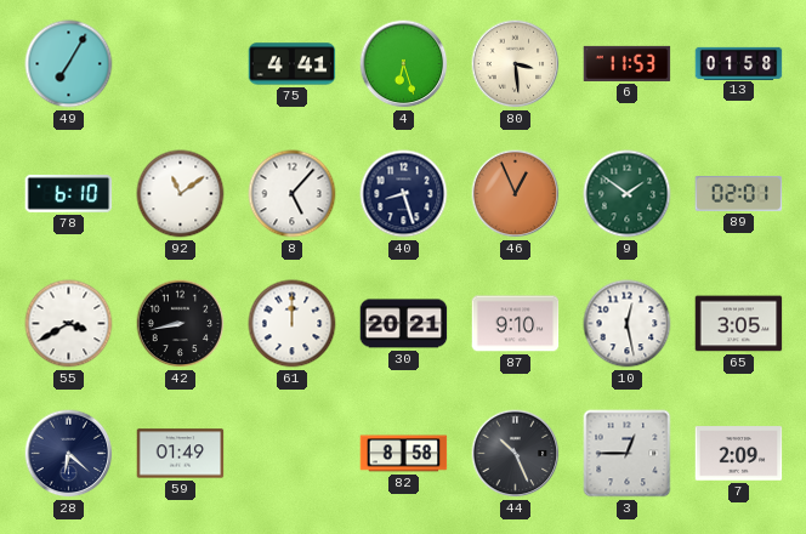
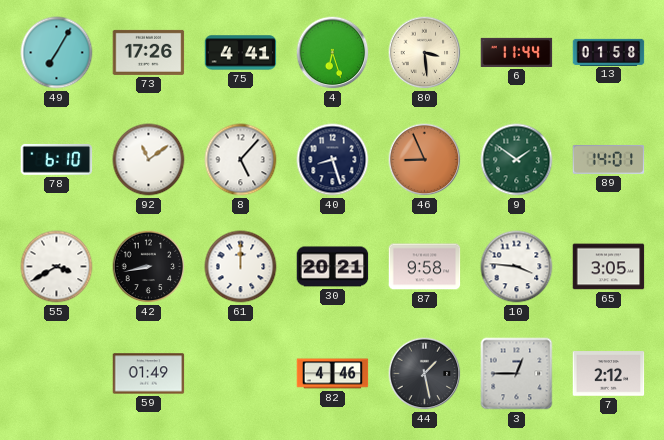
73: none -> 17:26 (149, 52)
6: 11:53 -> 11:44 (517, 52)
46: 12:56 -> 8:56 (425, 160)
89: 02:01 -> 14:01 (609, 159)
87: 9:10 -> 9:58 (425, 267)
10: 12:28 -> 3:46 (517, 267)
28: 6:22 -> none (69, 454)
82: 8:58 -> 4:46 (333, 374)
44: 10:26 -> 1:28 (425, 374)
7: 2:09 -> 2:12 (609, 374)
